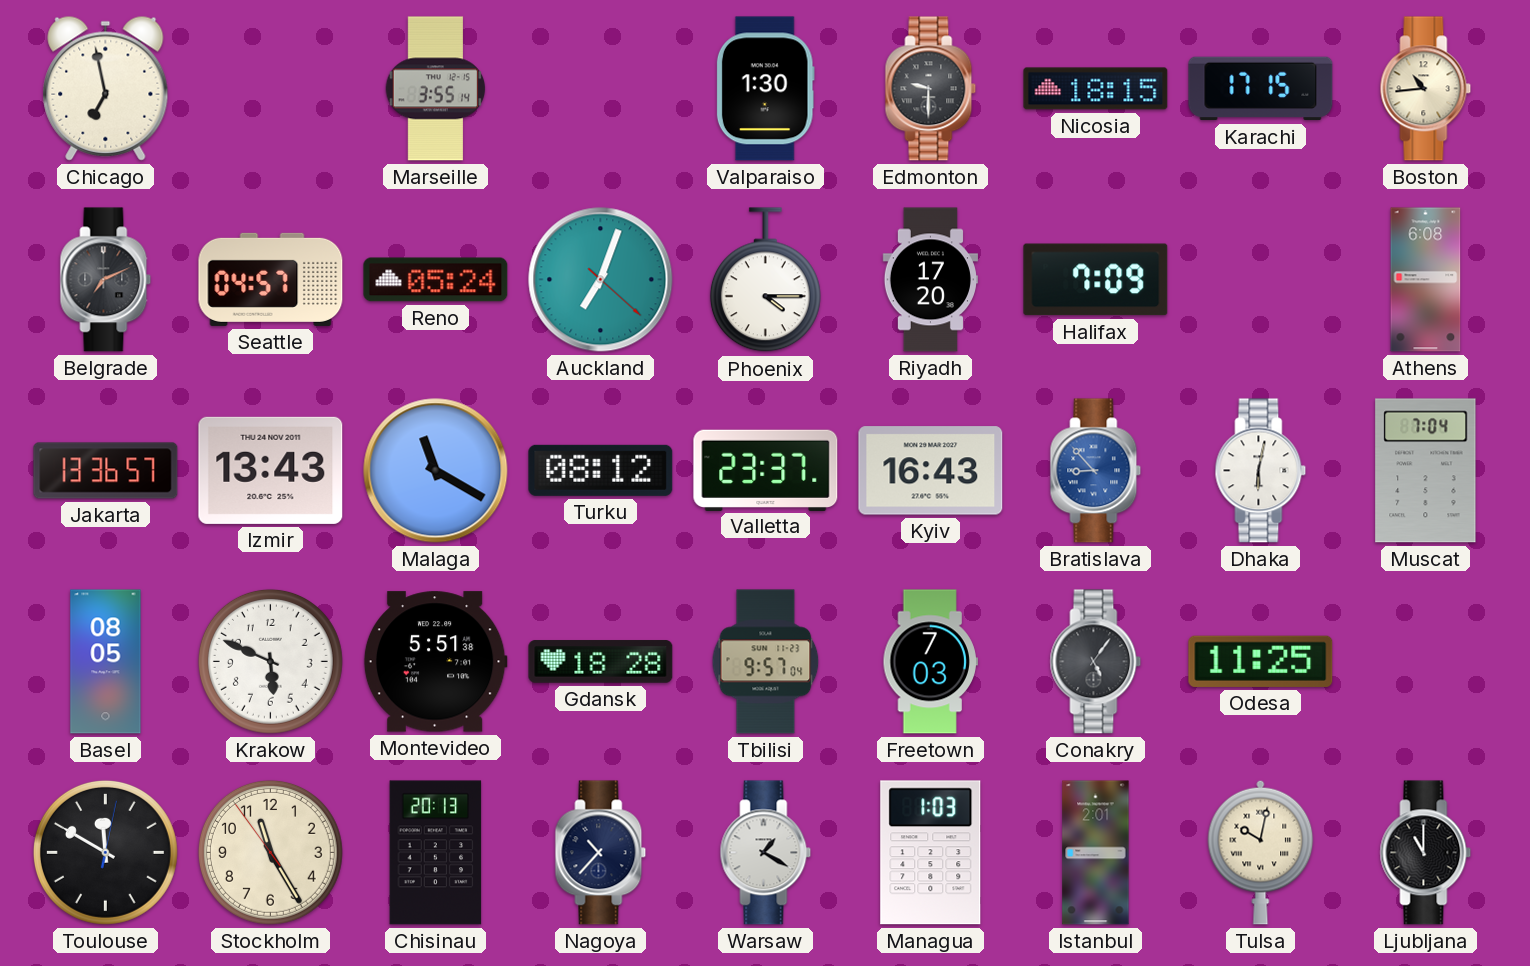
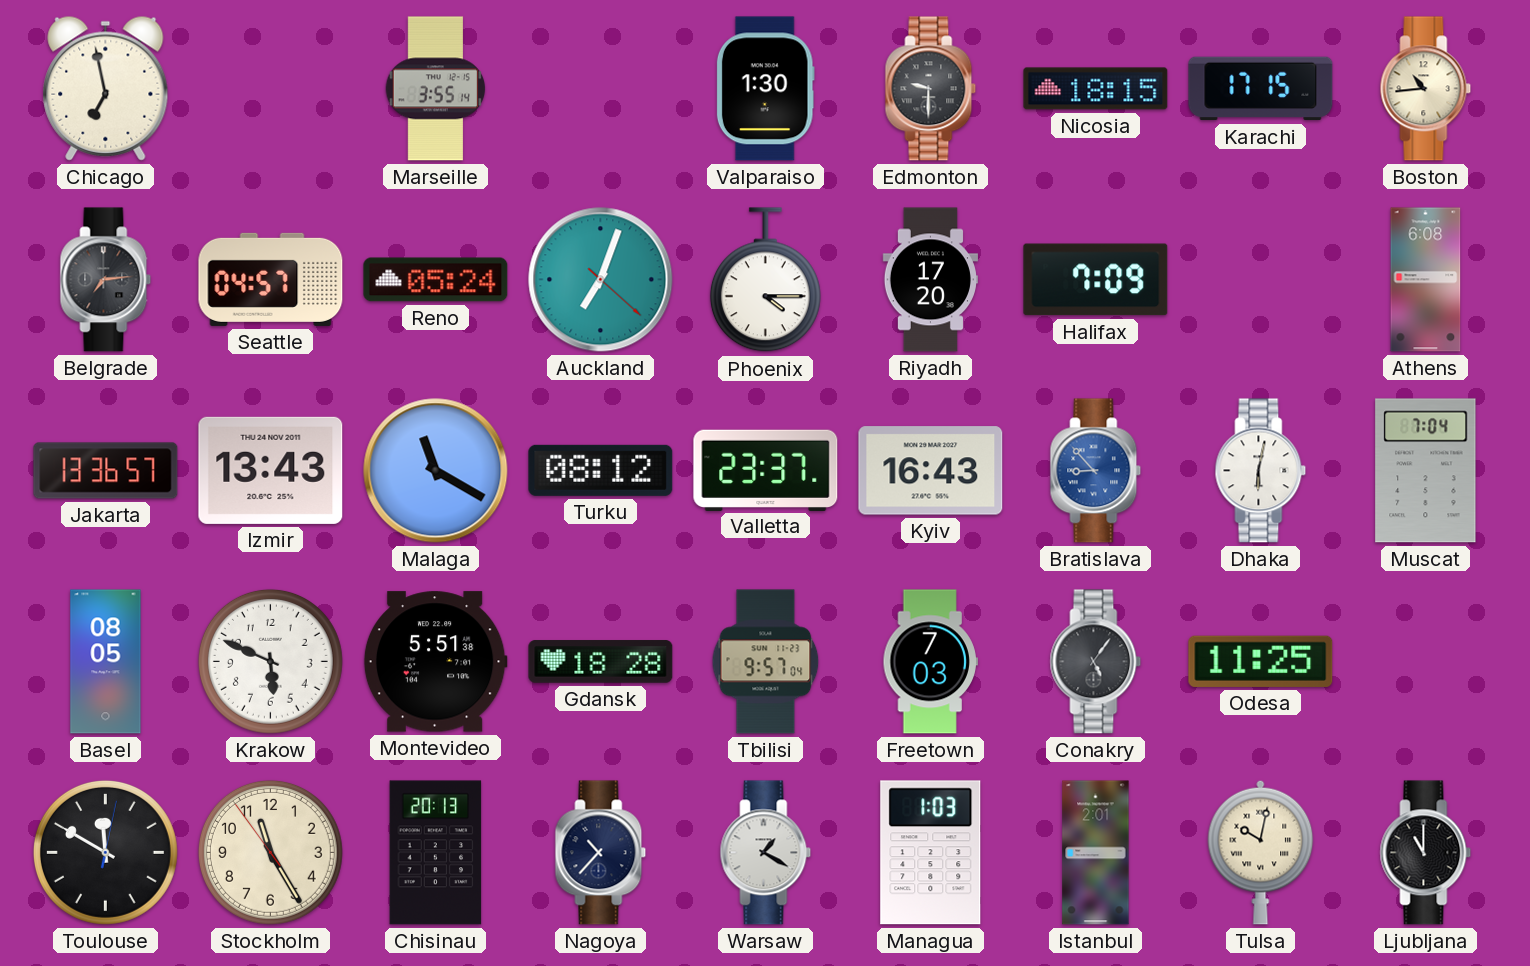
Belgrade: 7:11 -> 7:14 (106, 280)
